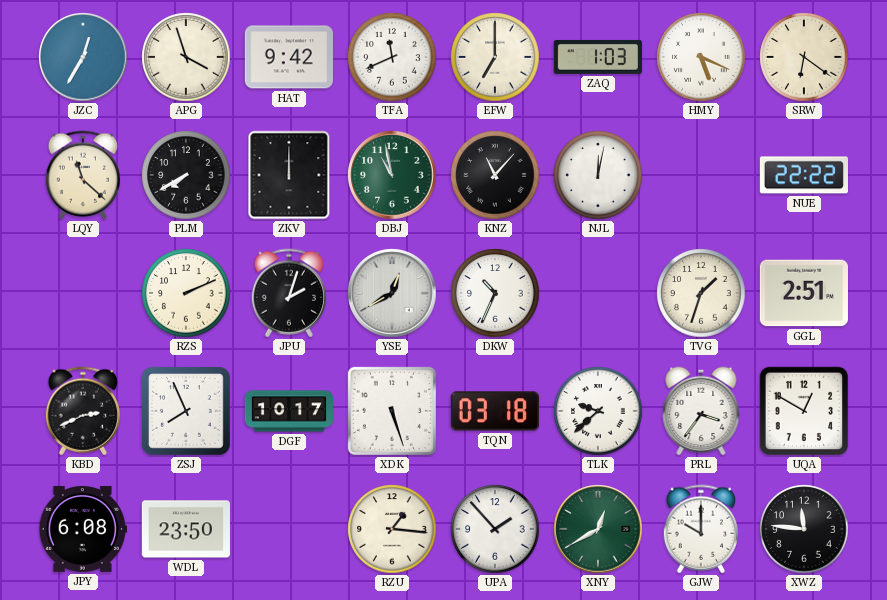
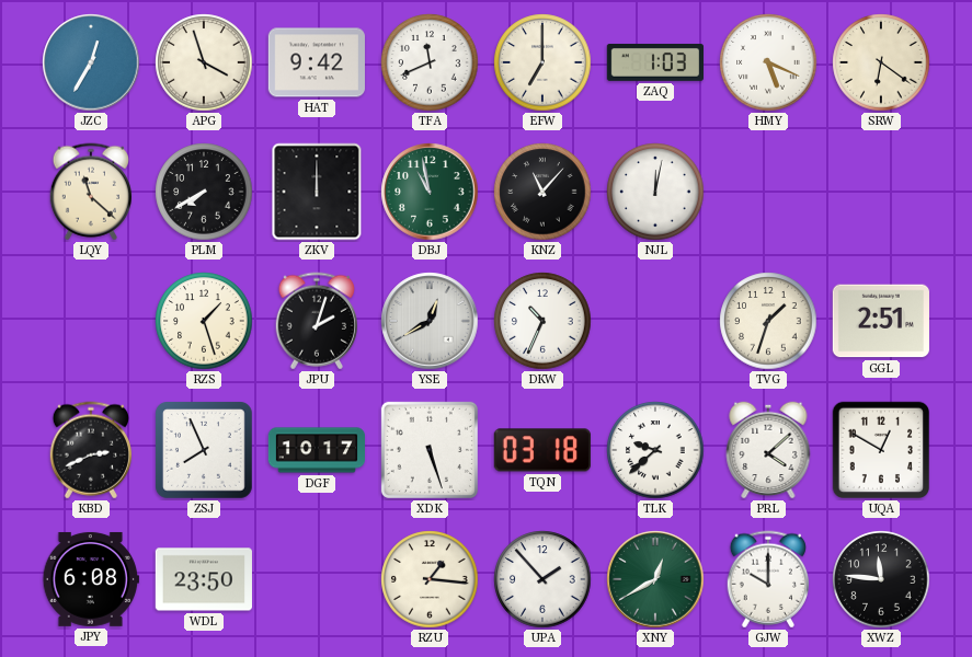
NUE: 22:22 -> none (804, 175)
RZS: 2:11 -> 1:27 (204, 321)
PRL: 3:36 -> 4:08 (768, 450)
